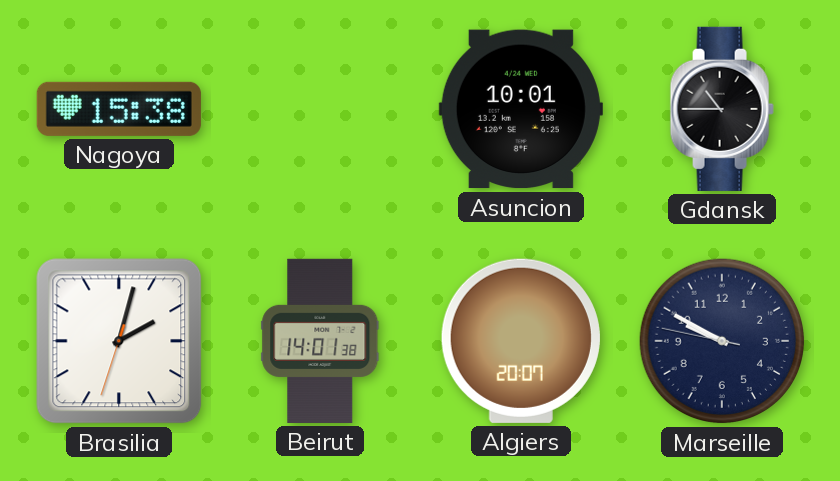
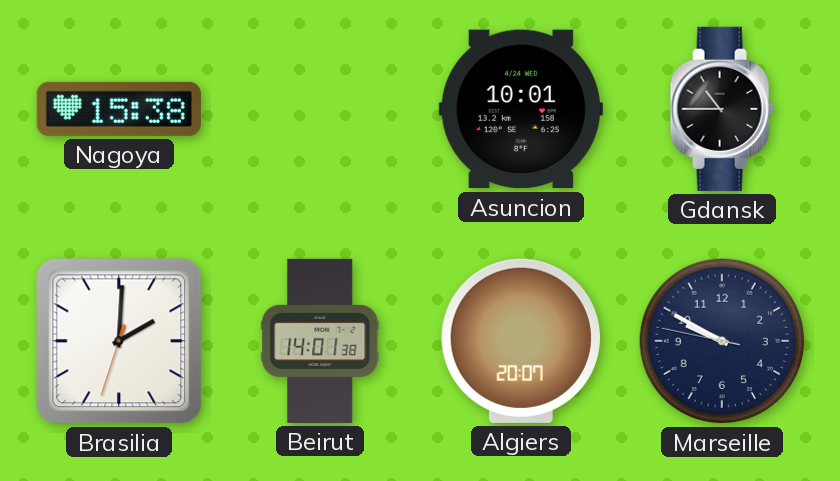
Brasilia: 2:02 -> 2:00 (119, 341)
